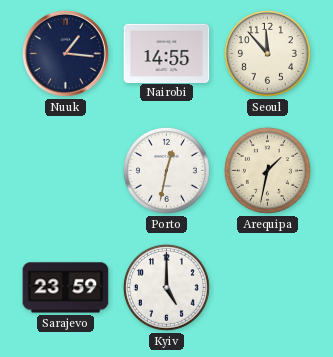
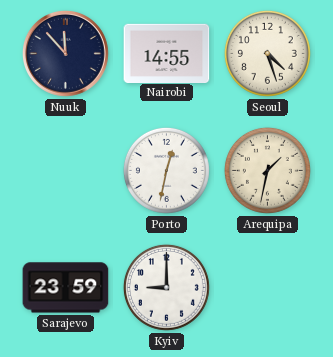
Nuuk: 1:16 -> 11:53 (66, 54)
Seoul: 11:53 -> 4:27 (267, 53)
Kyiv: 5:00 -> 9:00 (166, 287)
